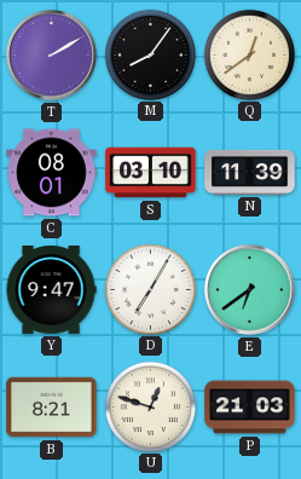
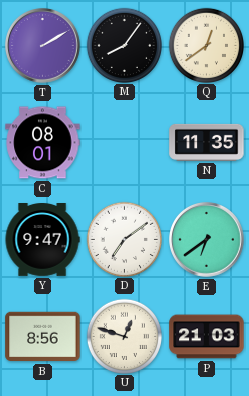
S: 03:10 -> none (151, 173)
N: 11:39 -> 11:35 (207, 142)
D: 7:05 -> 7:09 (124, 239)
B: 8:21 -> 8:56 (43, 337)
